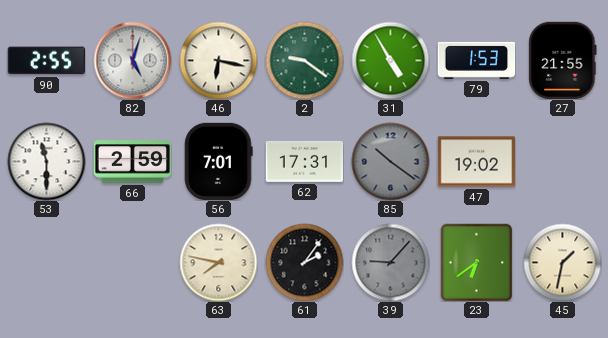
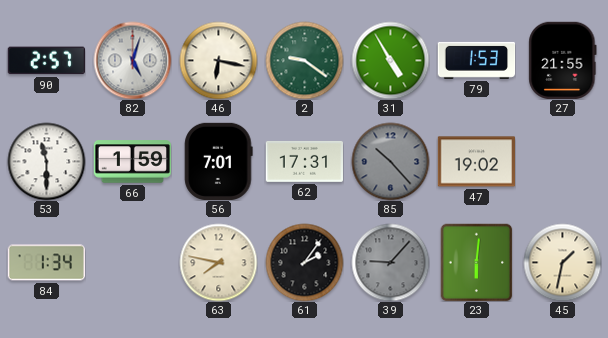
90: 2:55 -> 2:57 (46, 61)
66: 2:59 -> 1:59 (132, 162)
85: 10:21 -> 10:23 (390, 161)
84: none -> 1:34 (46, 263)
23: 6:39 -> 6:01 (477, 262)
